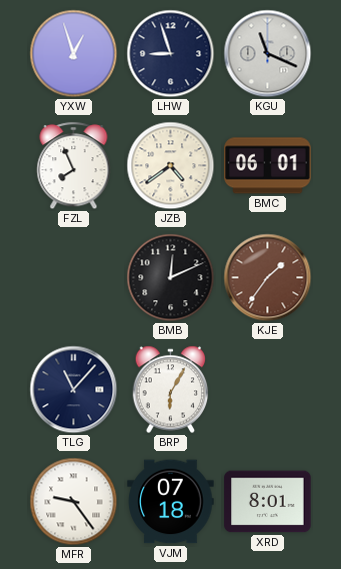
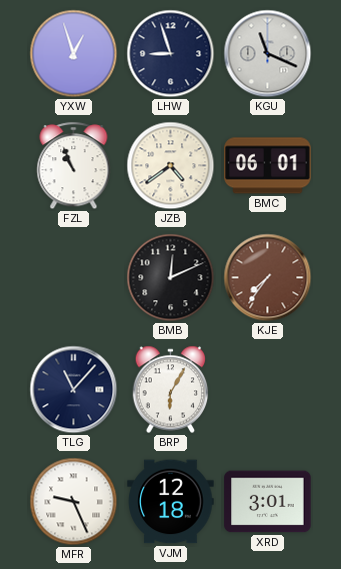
FZL: 7:56 -> 10:56 (74, 166)
KJE: 1:36 -> 7:36 (268, 278)
MFR: 9:24 -> 9:26 (74, 502)
VJM: 07:18 -> 12:18 (171, 502)
XRD: 8:01 -> 3:01 (268, 502)
